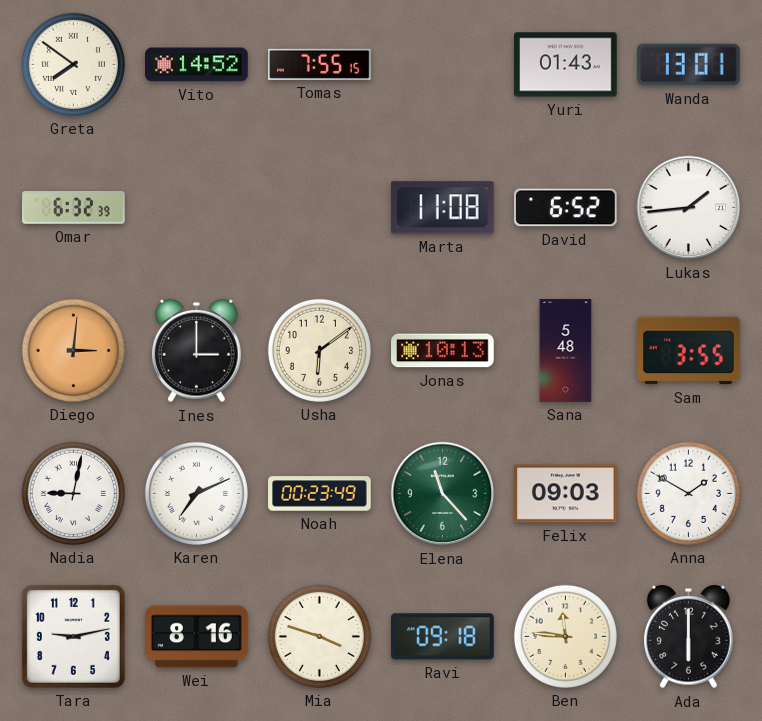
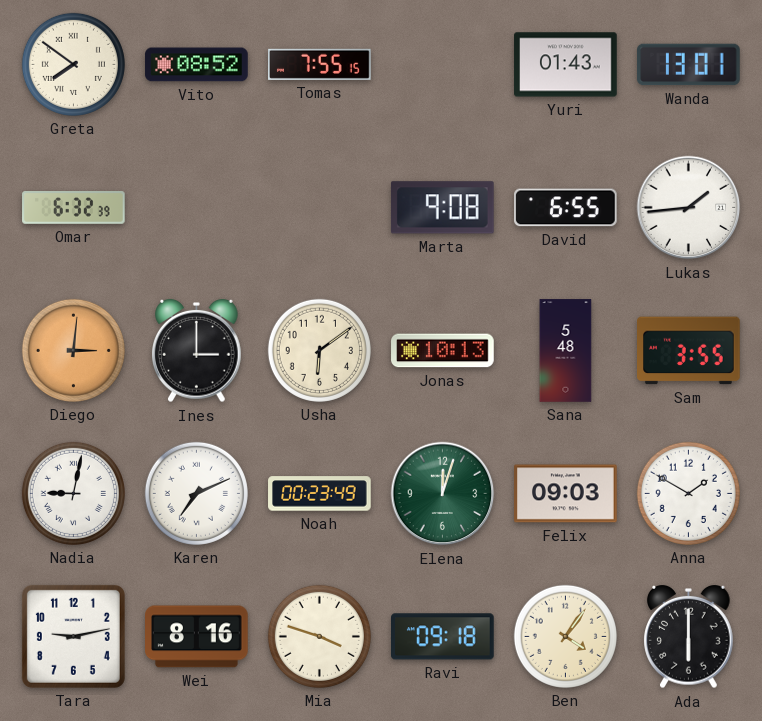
Vito: 14:52 -> 08:52 (197, 65)
Marta: 11:08 -> 9:08 (442, 208)
David: 6:52 -> 6:55 (566, 208)
Elena: 11:23 -> 12:03 (443, 494)
Ben: 11:46 -> 4:06 (565, 636)
